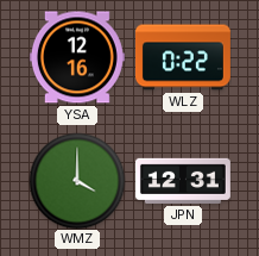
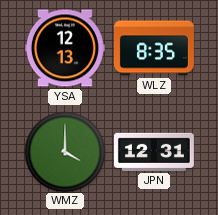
YSA: 12:16 -> 12:13 (65, 48)
WLZ: 0:22 -> 8:35 (154, 48)
